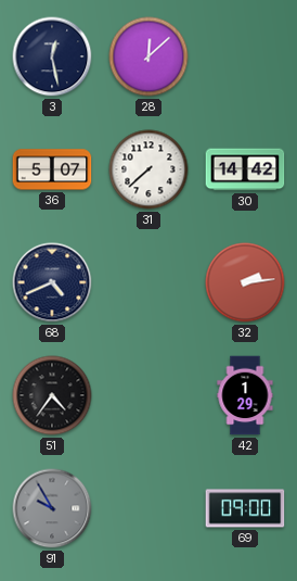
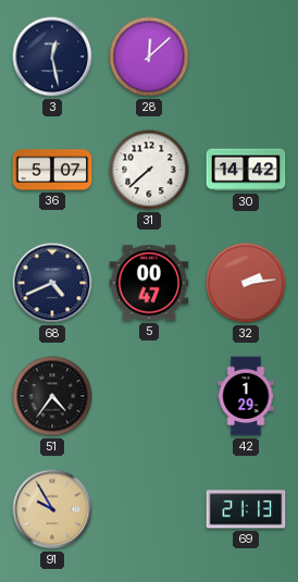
5: none -> 00:47 (149, 283)
91 dial: grey -> champagne (52, 509)
69: 09:00 -> 21:13 (246, 509)
